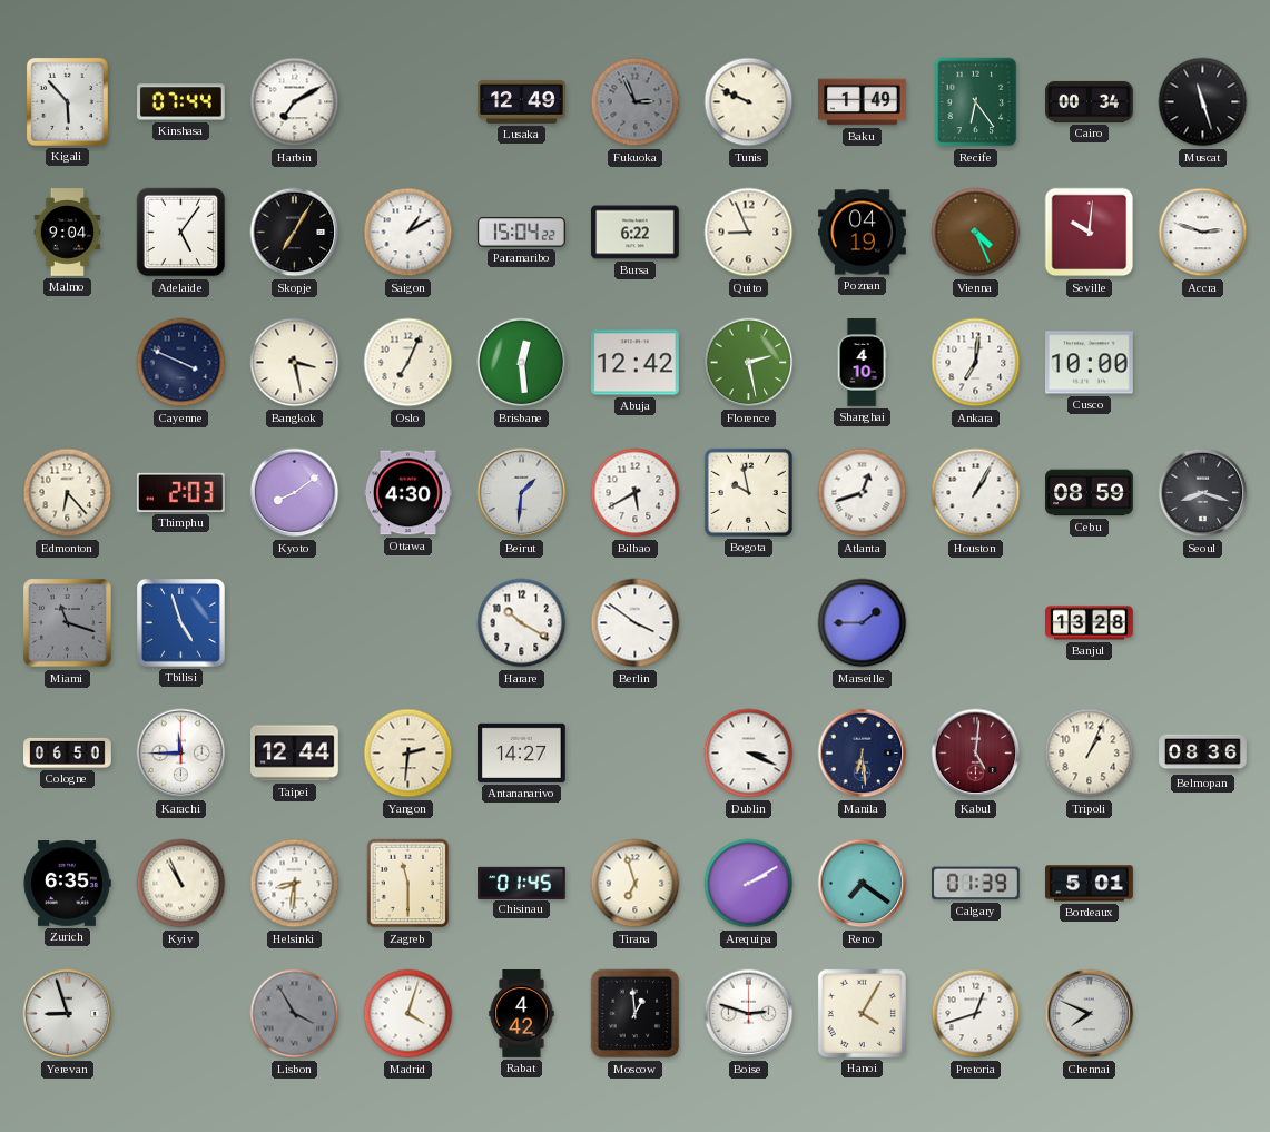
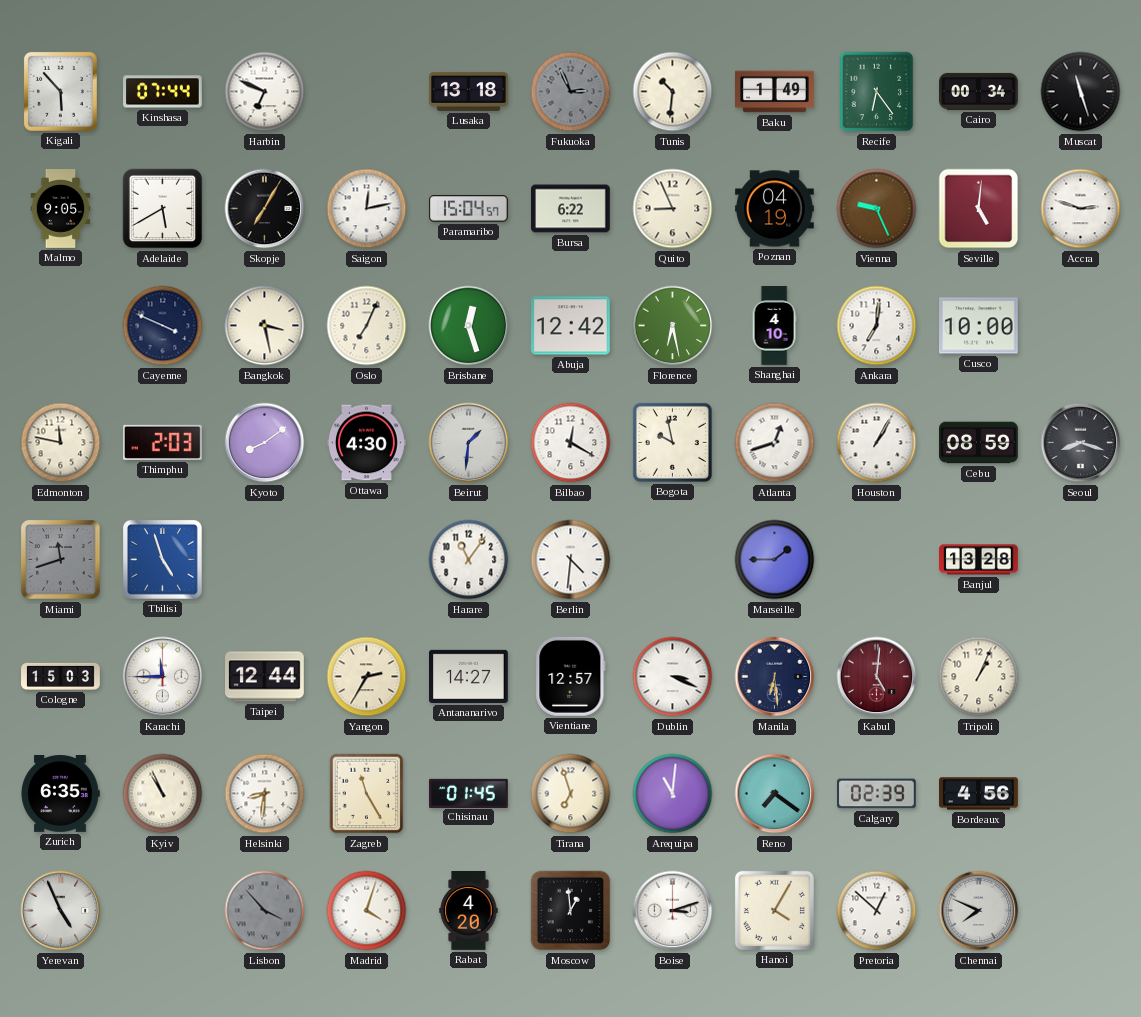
Harbin: 7:10 -> 6:49 (265, 92)
Lusaka: 12:49 -> 13:18 (469, 91)
Tunis: 9:49 -> 10:31 (673, 92)
Malmo: 9:04 -> 9:05 (61, 209)
Adelaide: 5:06 -> 5:40 (163, 209)
Saigon: 1:10 -> 12:13 (367, 209)
Paramaribo: 15:04:22 -> 15:04:57 (468, 209)
Vienna: 4:26 -> 9:26 (877, 209)
Seville: 10:01 -> 5:01 (979, 209)
Brisbane: 12:29 -> 12:27 (469, 326)
Florence: 2:28 -> 6:28 (673, 326)
Edmonton: 6:23 -> 11:47 (61, 443)
Bilbao: 5:40 -> 12:20 (571, 443)
Miami: 11:18 -> 11:42 (61, 560)
Harare: 10:20 -> 11:06 (469, 560)
Berlin: 3:51 -> 4:31 (571, 560)
Cologne: 06:50 -> 15:03 (61, 676)
Yangon: 2:31 -> 2:35 (367, 677)
Vientiane: none -> 12:57 (571, 676)
Belmopan: 08:36 -> none (1203, 754)
Zagreb: 11:30 -> 11:25 (367, 794)
Arequipa: 2:10 -> 11:01 (673, 794)
Calgary: 01:39 -> 02:39 (877, 794)
Bordeaux: 5:01 -> 4:56 (979, 794)
Yerevan: 8:57 -> 4:56 (61, 911)
Lisbon: 3:55 -> 3:53 (265, 911)
Rabat: 4:42 -> 4:20 (469, 911)
Boise: 2:48 -> 3:12 (673, 911)
Pretoria: 12:42 -> 12:52 (877, 911)
